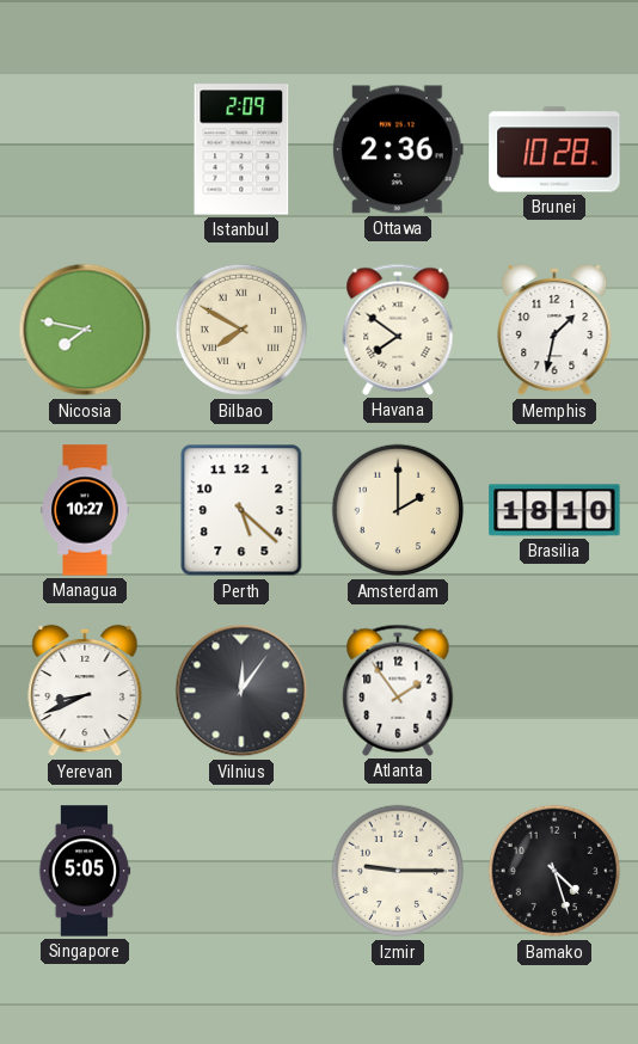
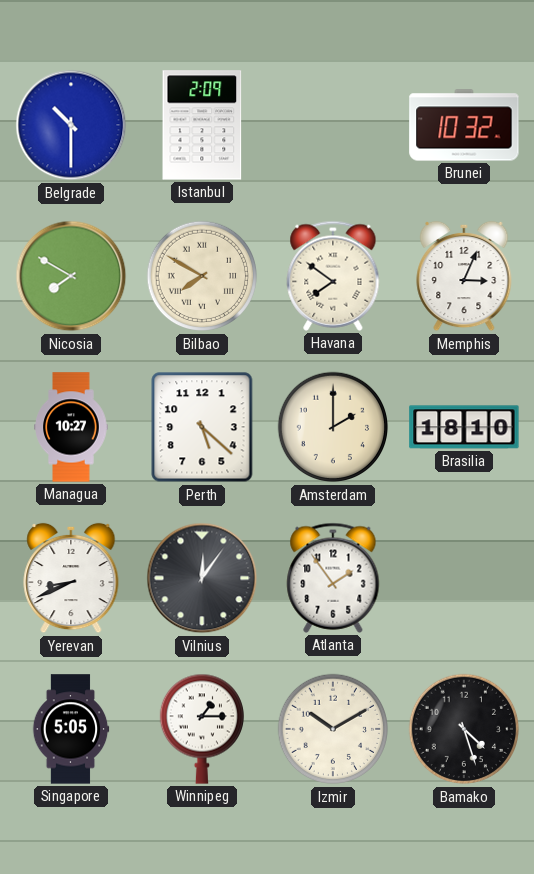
Belgrade: none -> 10:30 (71, 125)
Ottawa: 2:36 -> none (398, 149)
Brunei: 10:28 -> 10:32 (464, 125)
Nicosia: 7:47 -> 7:50 (71, 276)
Memphis: 1:32 -> 3:04 (464, 276)
Winnipeg: none -> 1:15 (201, 729)
Izmir: 9:15 -> 10:10 (333, 729)
